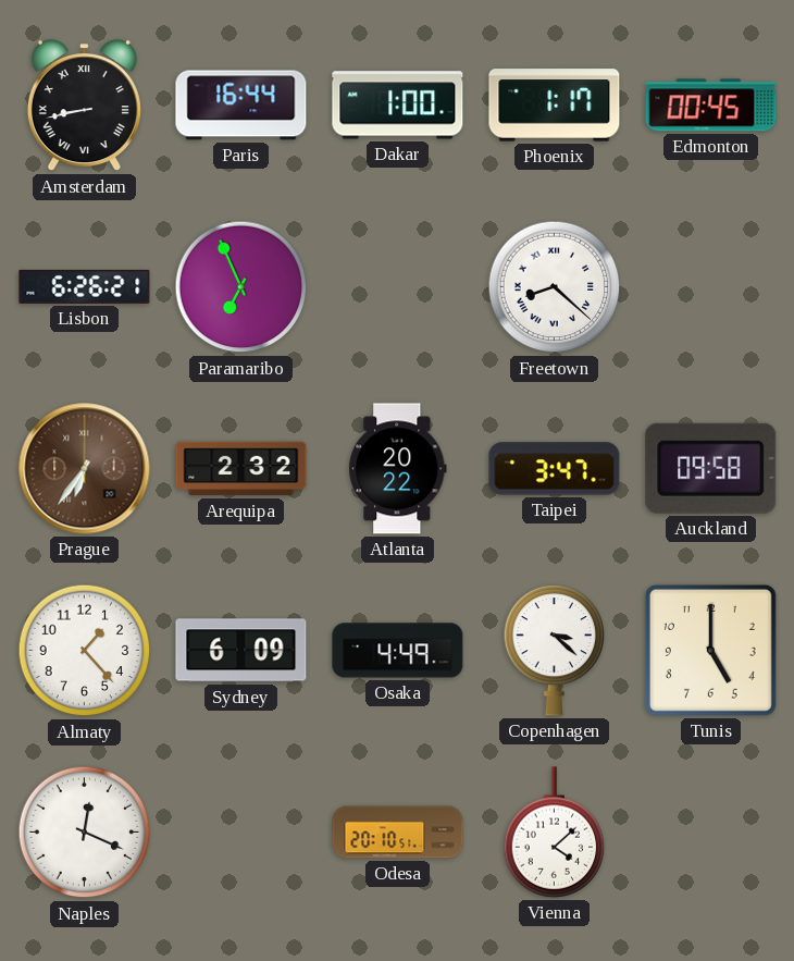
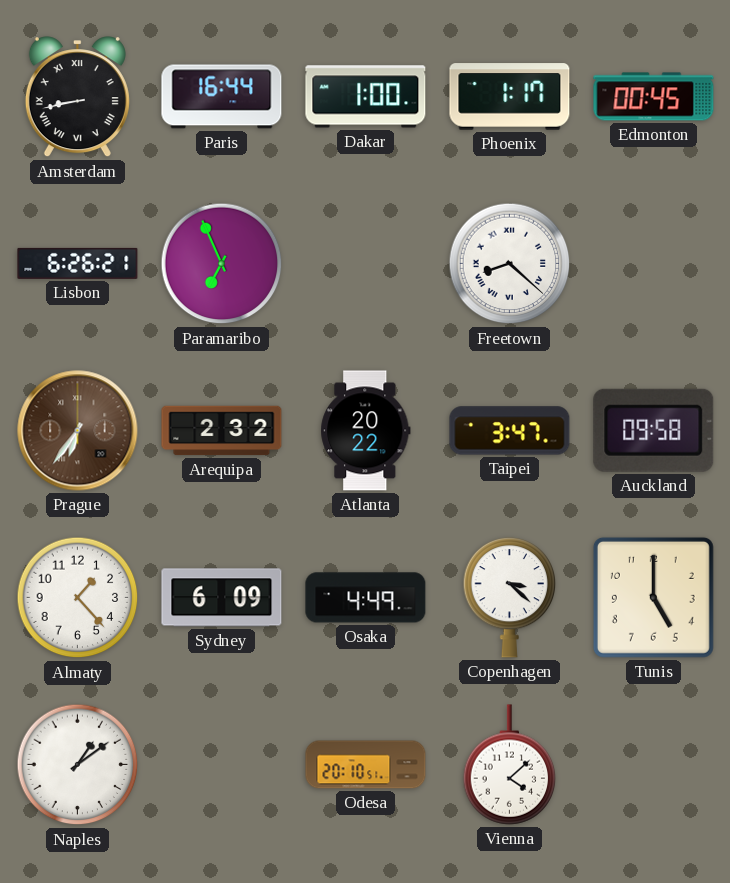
Naples: 12:19 -> 1:09 (78, 765)
